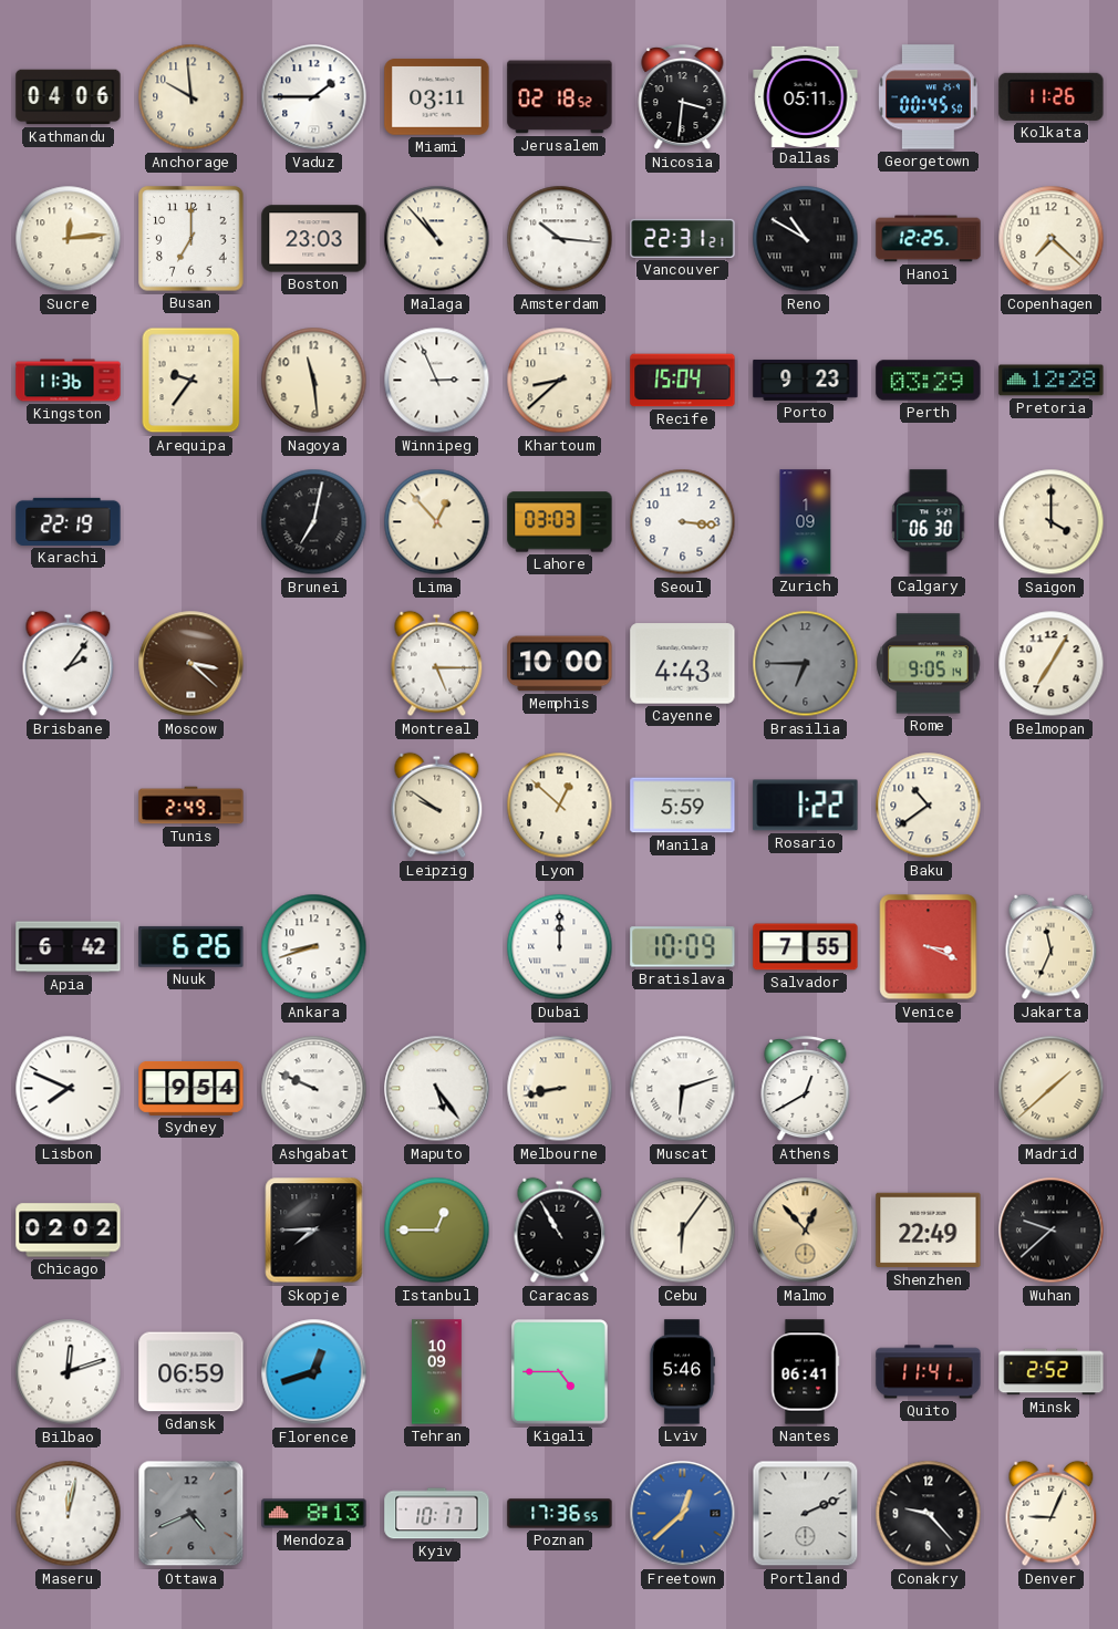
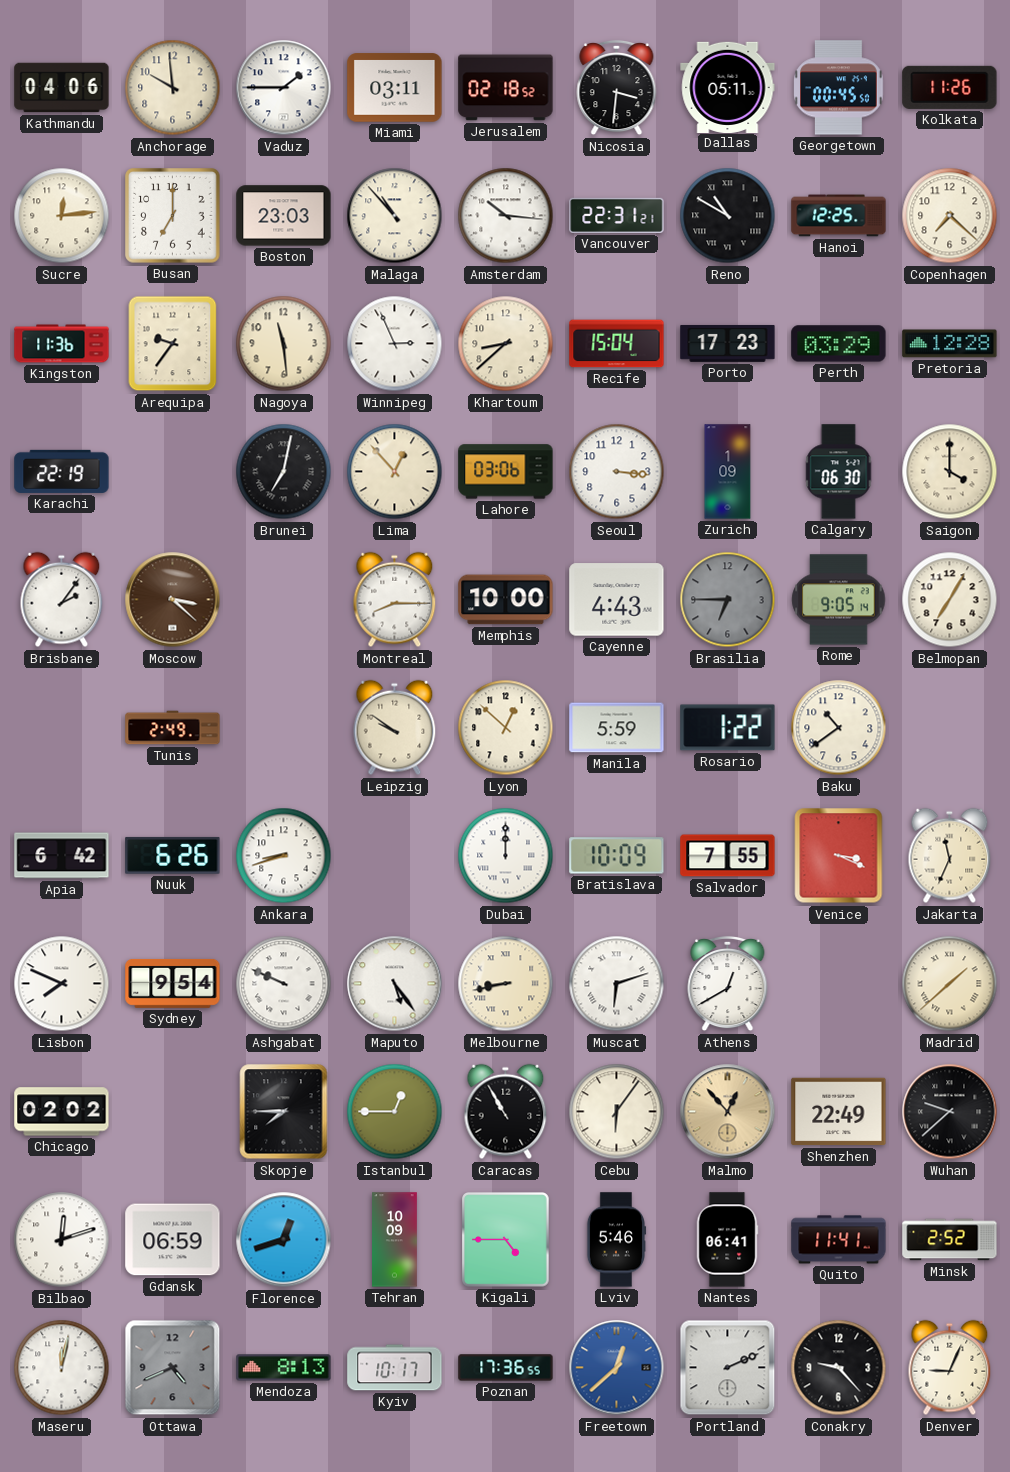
Porto: 9:23 -> 17:23 (728, 343)
Lahore: 03:03 -> 03:06 (506, 472)
Montreal: 5:15 -> 8:15 (395, 600)
